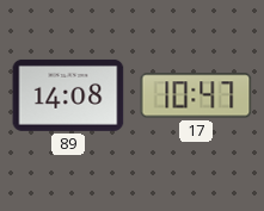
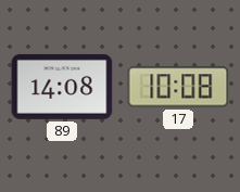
17: 10:47 -> 10:08 (178, 87)
